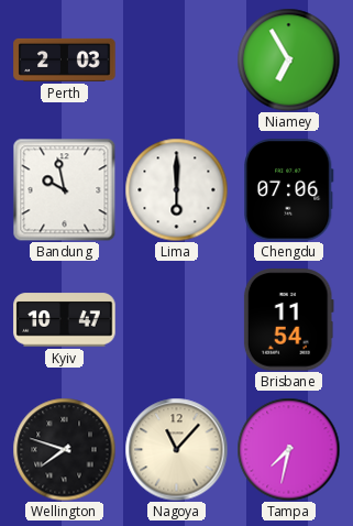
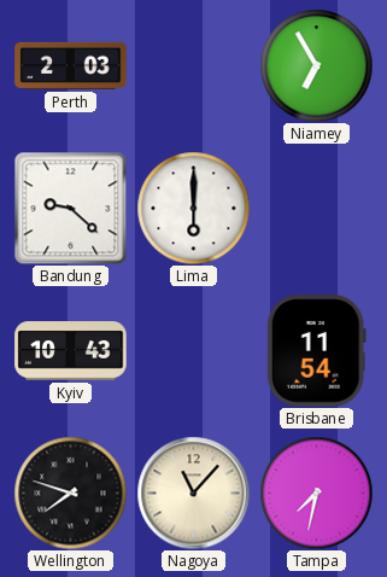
Bandung: 9:58 -> 9:22 (70, 208)
Chengdu: 07:06 -> none (289, 190)
Kyiv: 10:47 -> 10:43 (71, 351)
